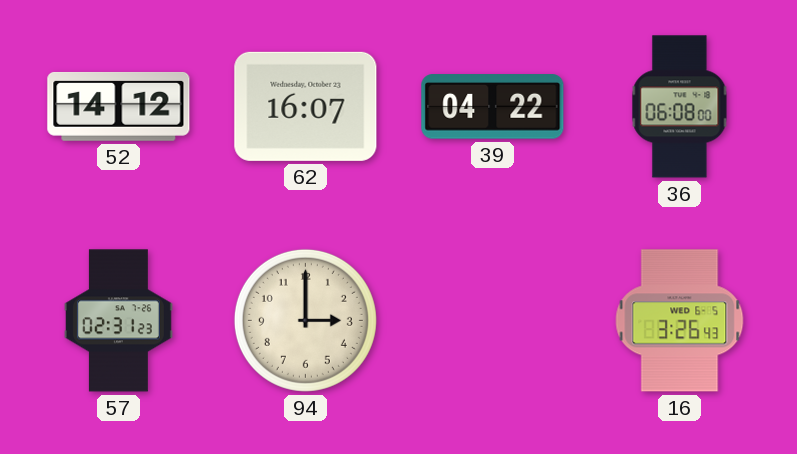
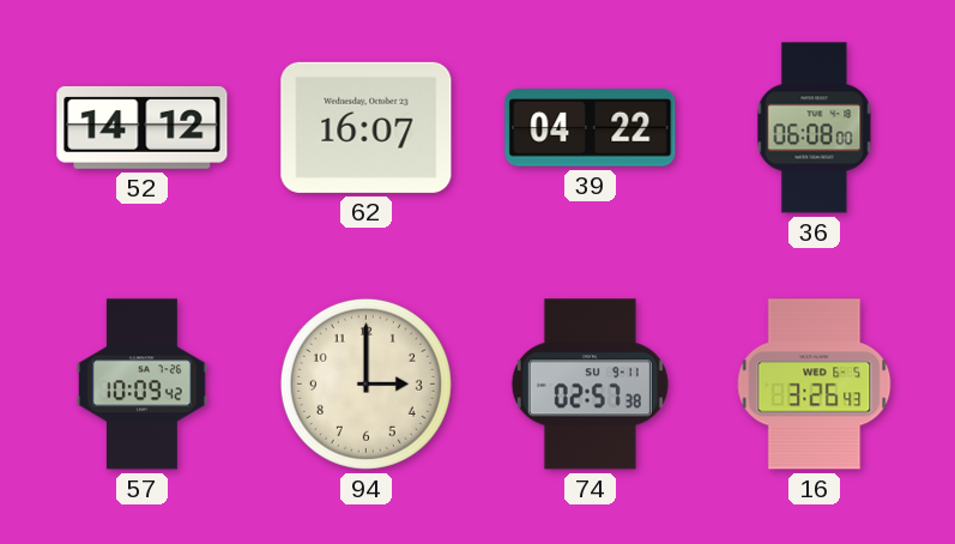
57: 02:31 -> 10:09 (141, 385)
74: none -> 02:57 (590, 385)
